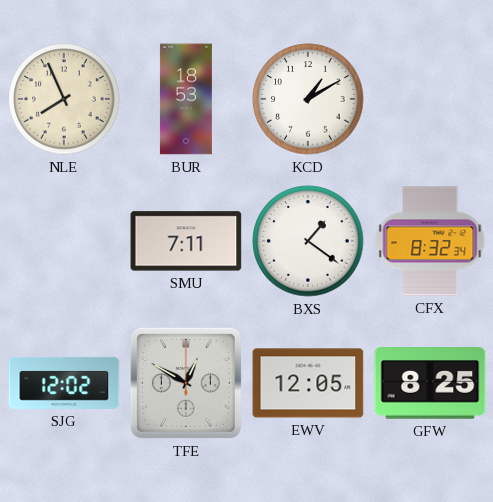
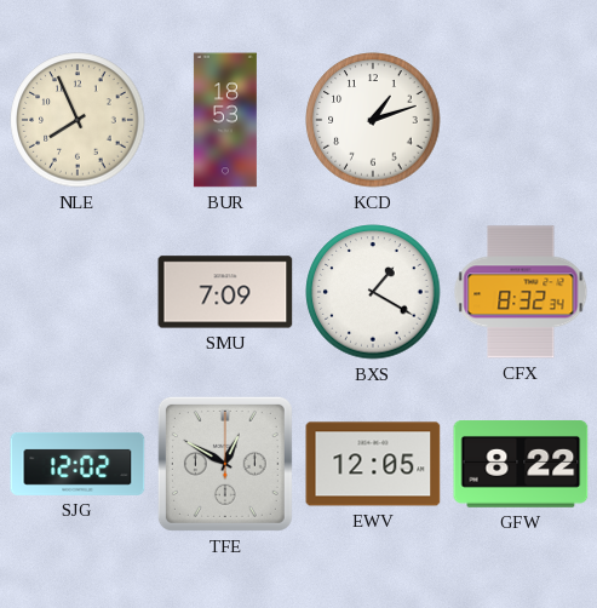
KCD: 1:10 -> 1:12 (373, 120)
SMU: 7:11 -> 7:09 (225, 292)
BXS: 1:21 -> 1:20 (373, 292)
GFW: 8:25 -> 8:22 (521, 465)
